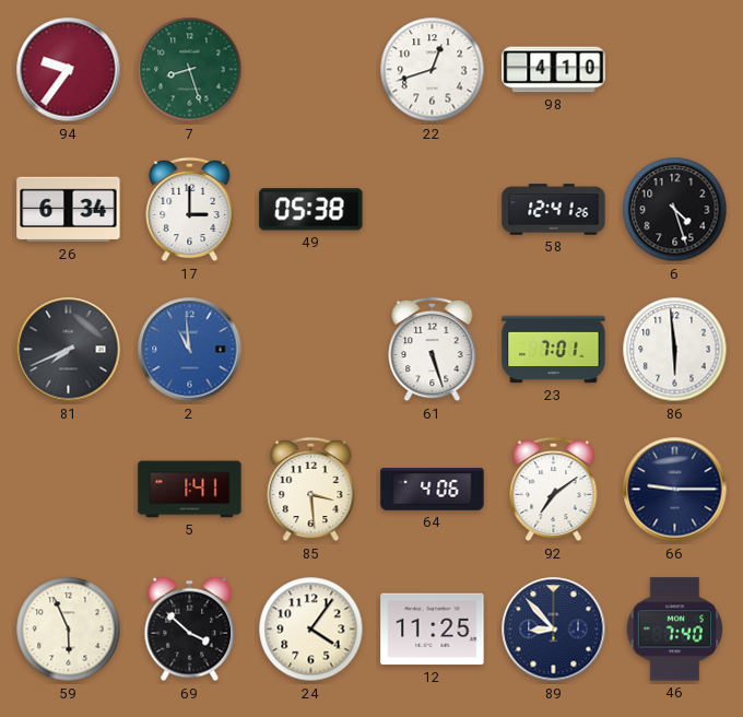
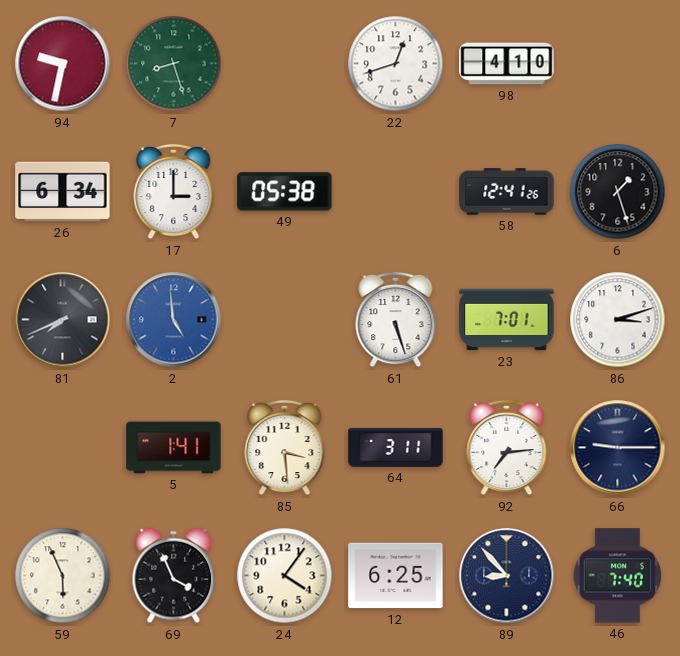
94: 9:36 -> 9:32 (63, 64)
6: 4:27 -> 1:27 (618, 192)
2: 10:59 -> 4:59 (174, 320)
86: 5:59 -> 3:12 (618, 320)
64: 4:06 -> 3:11 (396, 448)
92: 7:09 -> 7:14 (507, 448)
69: 3:52 -> 3:56 (174, 576)
12: 11:25 -> 6:25 (396, 576)
